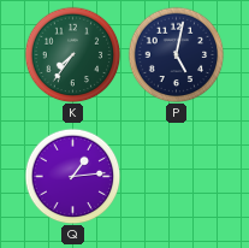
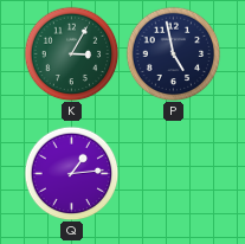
K: 7:36 -> 3:05 (71, 53)
P: 5:02 -> 4:58 (173, 53)
